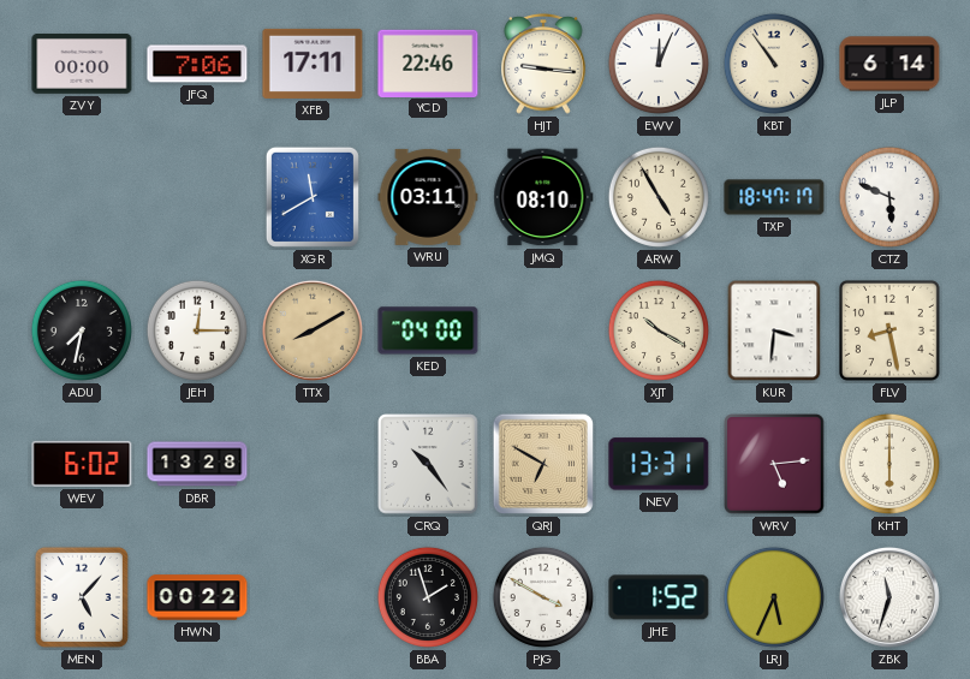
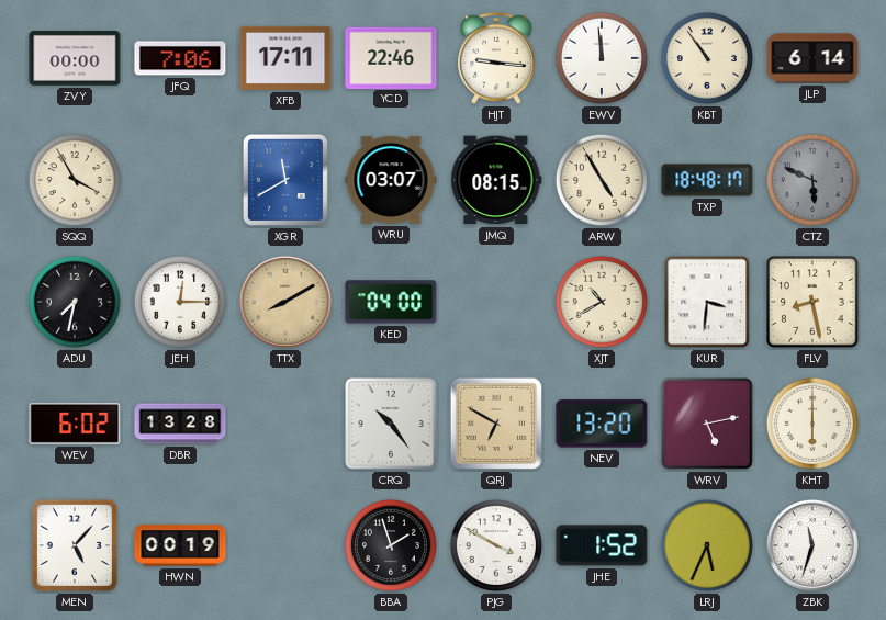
EWV: 12:04 -> 11:59 (602, 58)
SQQ: none -> 3:55 (75, 180)
WRU: 03:11 -> 03:07 (391, 180)
JMQ: 08:10 -> 08:15 (496, 180)
TXP: 18:47 -> 18:48 (707, 180)
CTZ dial: white -> grey (812, 180)
XJT: 10:20 -> 10:40 (602, 302)
NEV: 13:31 -> 13:20 (602, 424)
WRV: 5:14 -> 5:13 (707, 424)
HWN: 00:22 -> 00:19 (180, 545)
